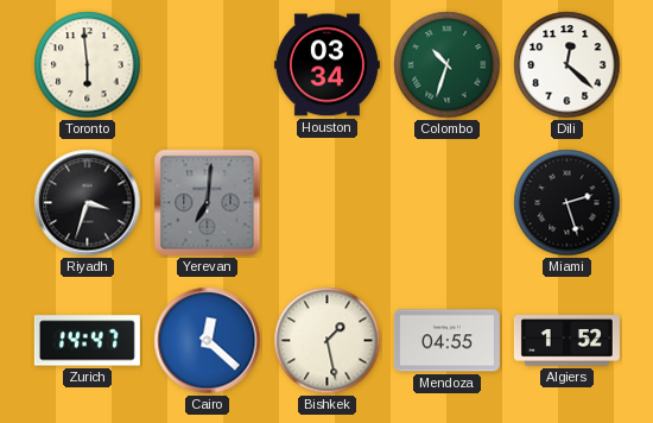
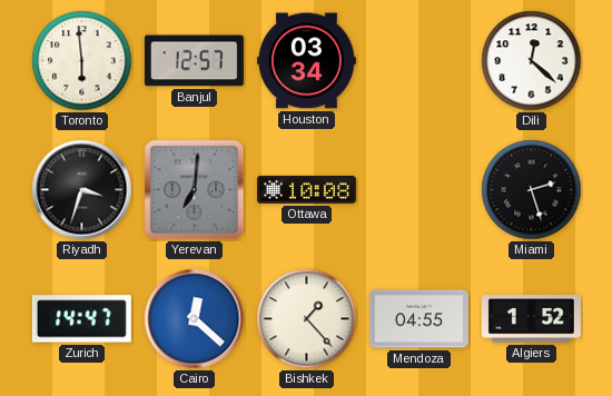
Banjul: none -> 12:57 (194, 61)
Colombo: 10:33 -> none (448, 65)
Ottawa: none -> 10:08 (306, 189)
Bishkek: 1:28 -> 1:23 (307, 319)
